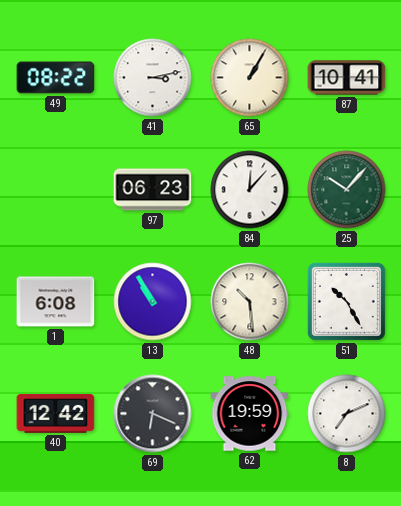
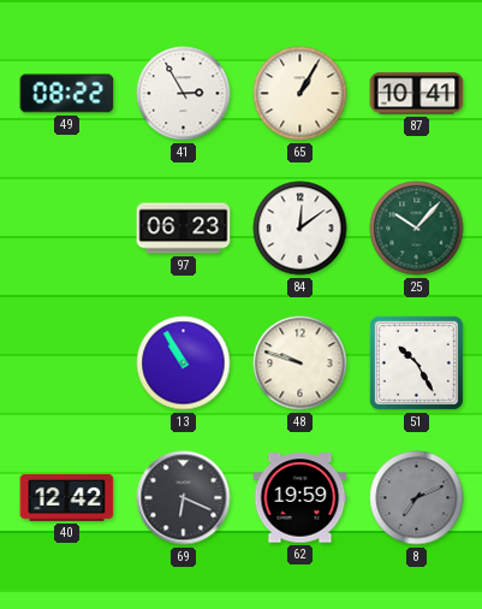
41: 3:13 -> 2:55 (184, 94)
84: 12:07 -> 12:09 (300, 229)
1: 6:08 -> none (56, 302)
48: 10:29 -> 9:48 (300, 363)
8 dial: white -> grey (417, 498)
